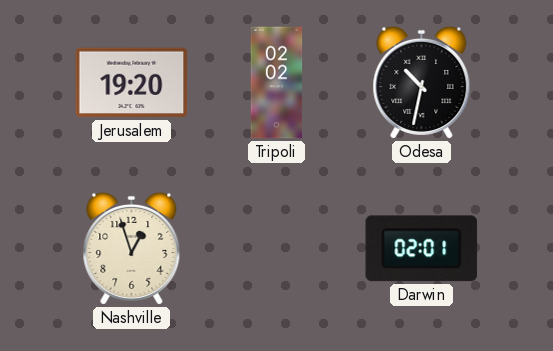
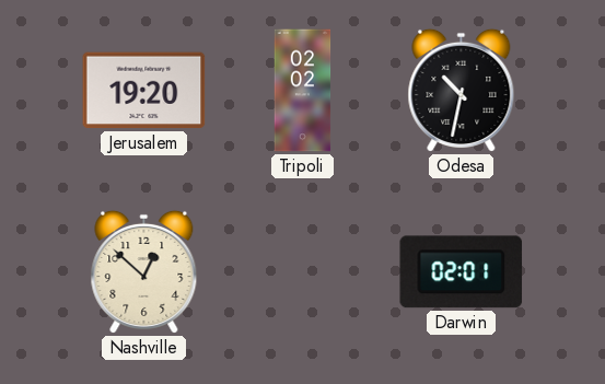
Nashville: 12:57 -> 12:52 (144, 271)
